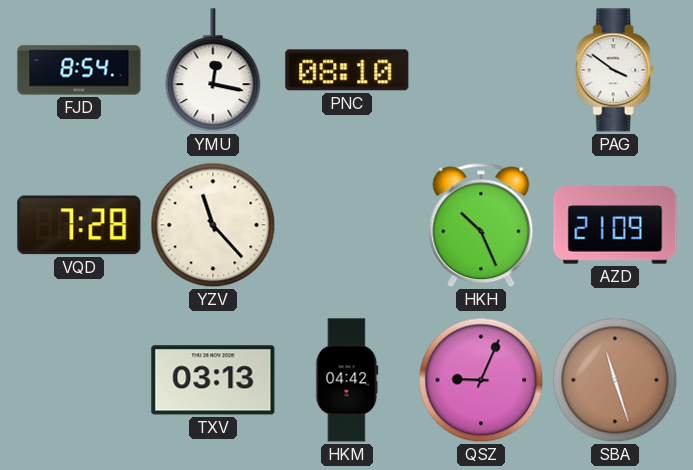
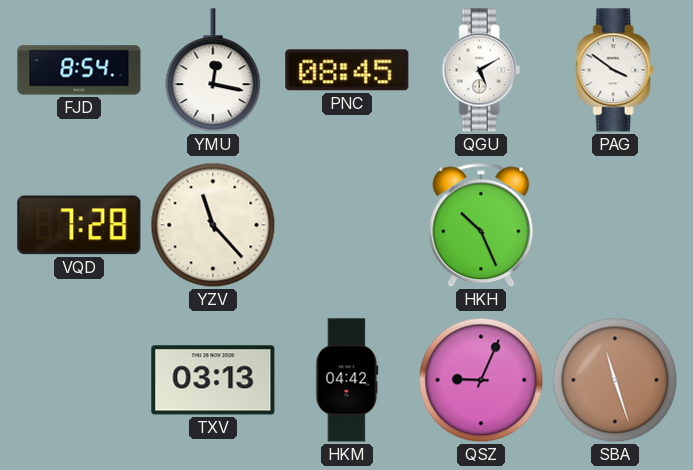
PNC: 08:10 -> 08:45 (347, 70)
QGU: none -> 5:10 (481, 70)
AZD: 21:09 -> none (615, 225)
